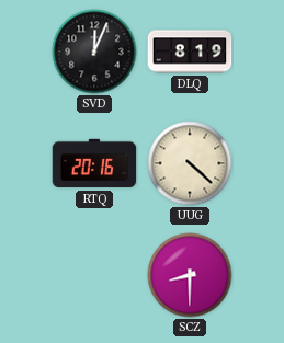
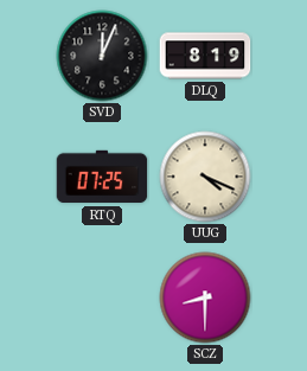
RTQ: 20:16 -> 07:25 (102, 177)
UUG: 4:22 -> 4:19 (205, 177)
